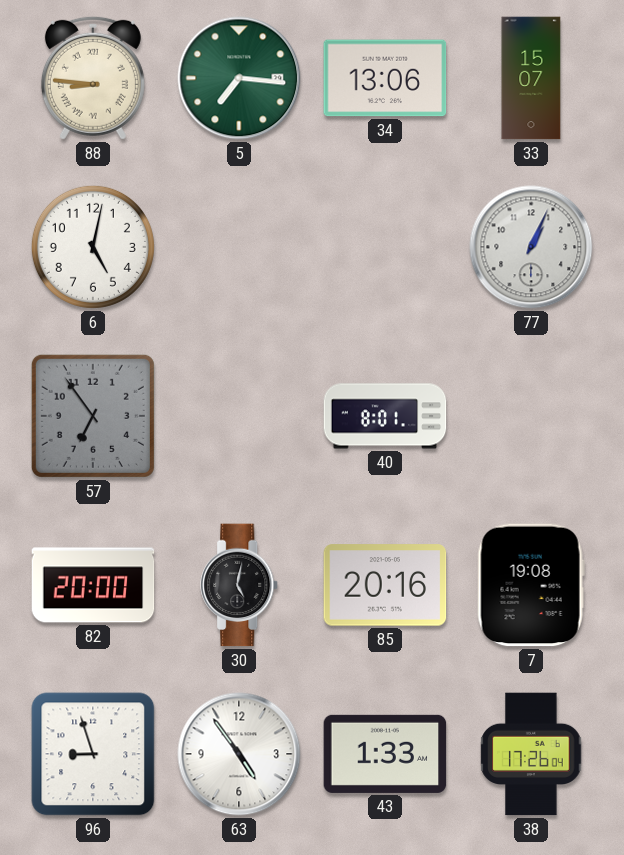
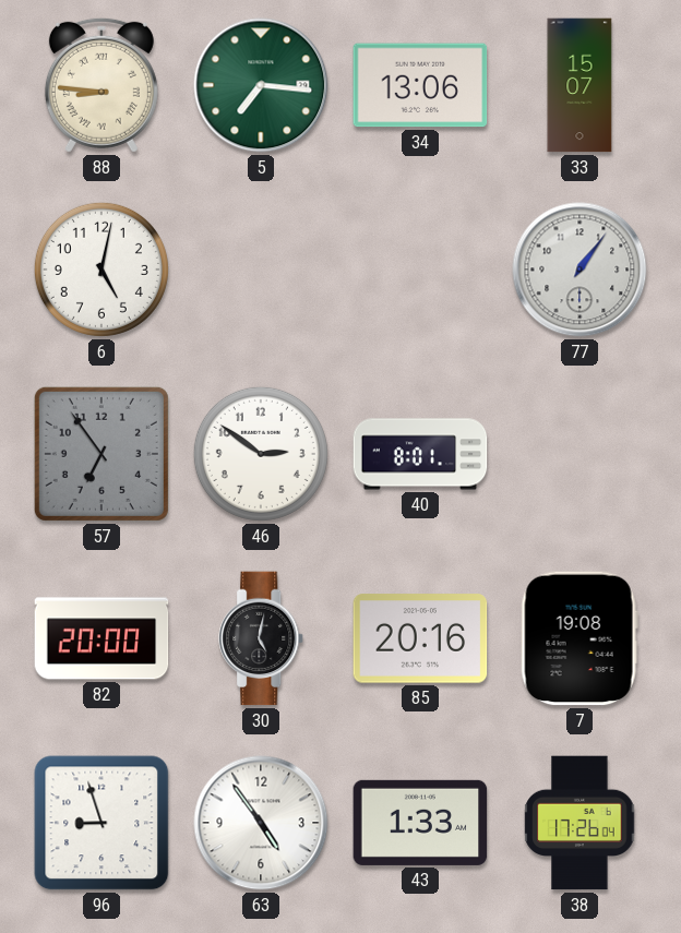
77: 1:04 -> 1:06 (580, 270)
46: none -> 2:51 (261, 454)
